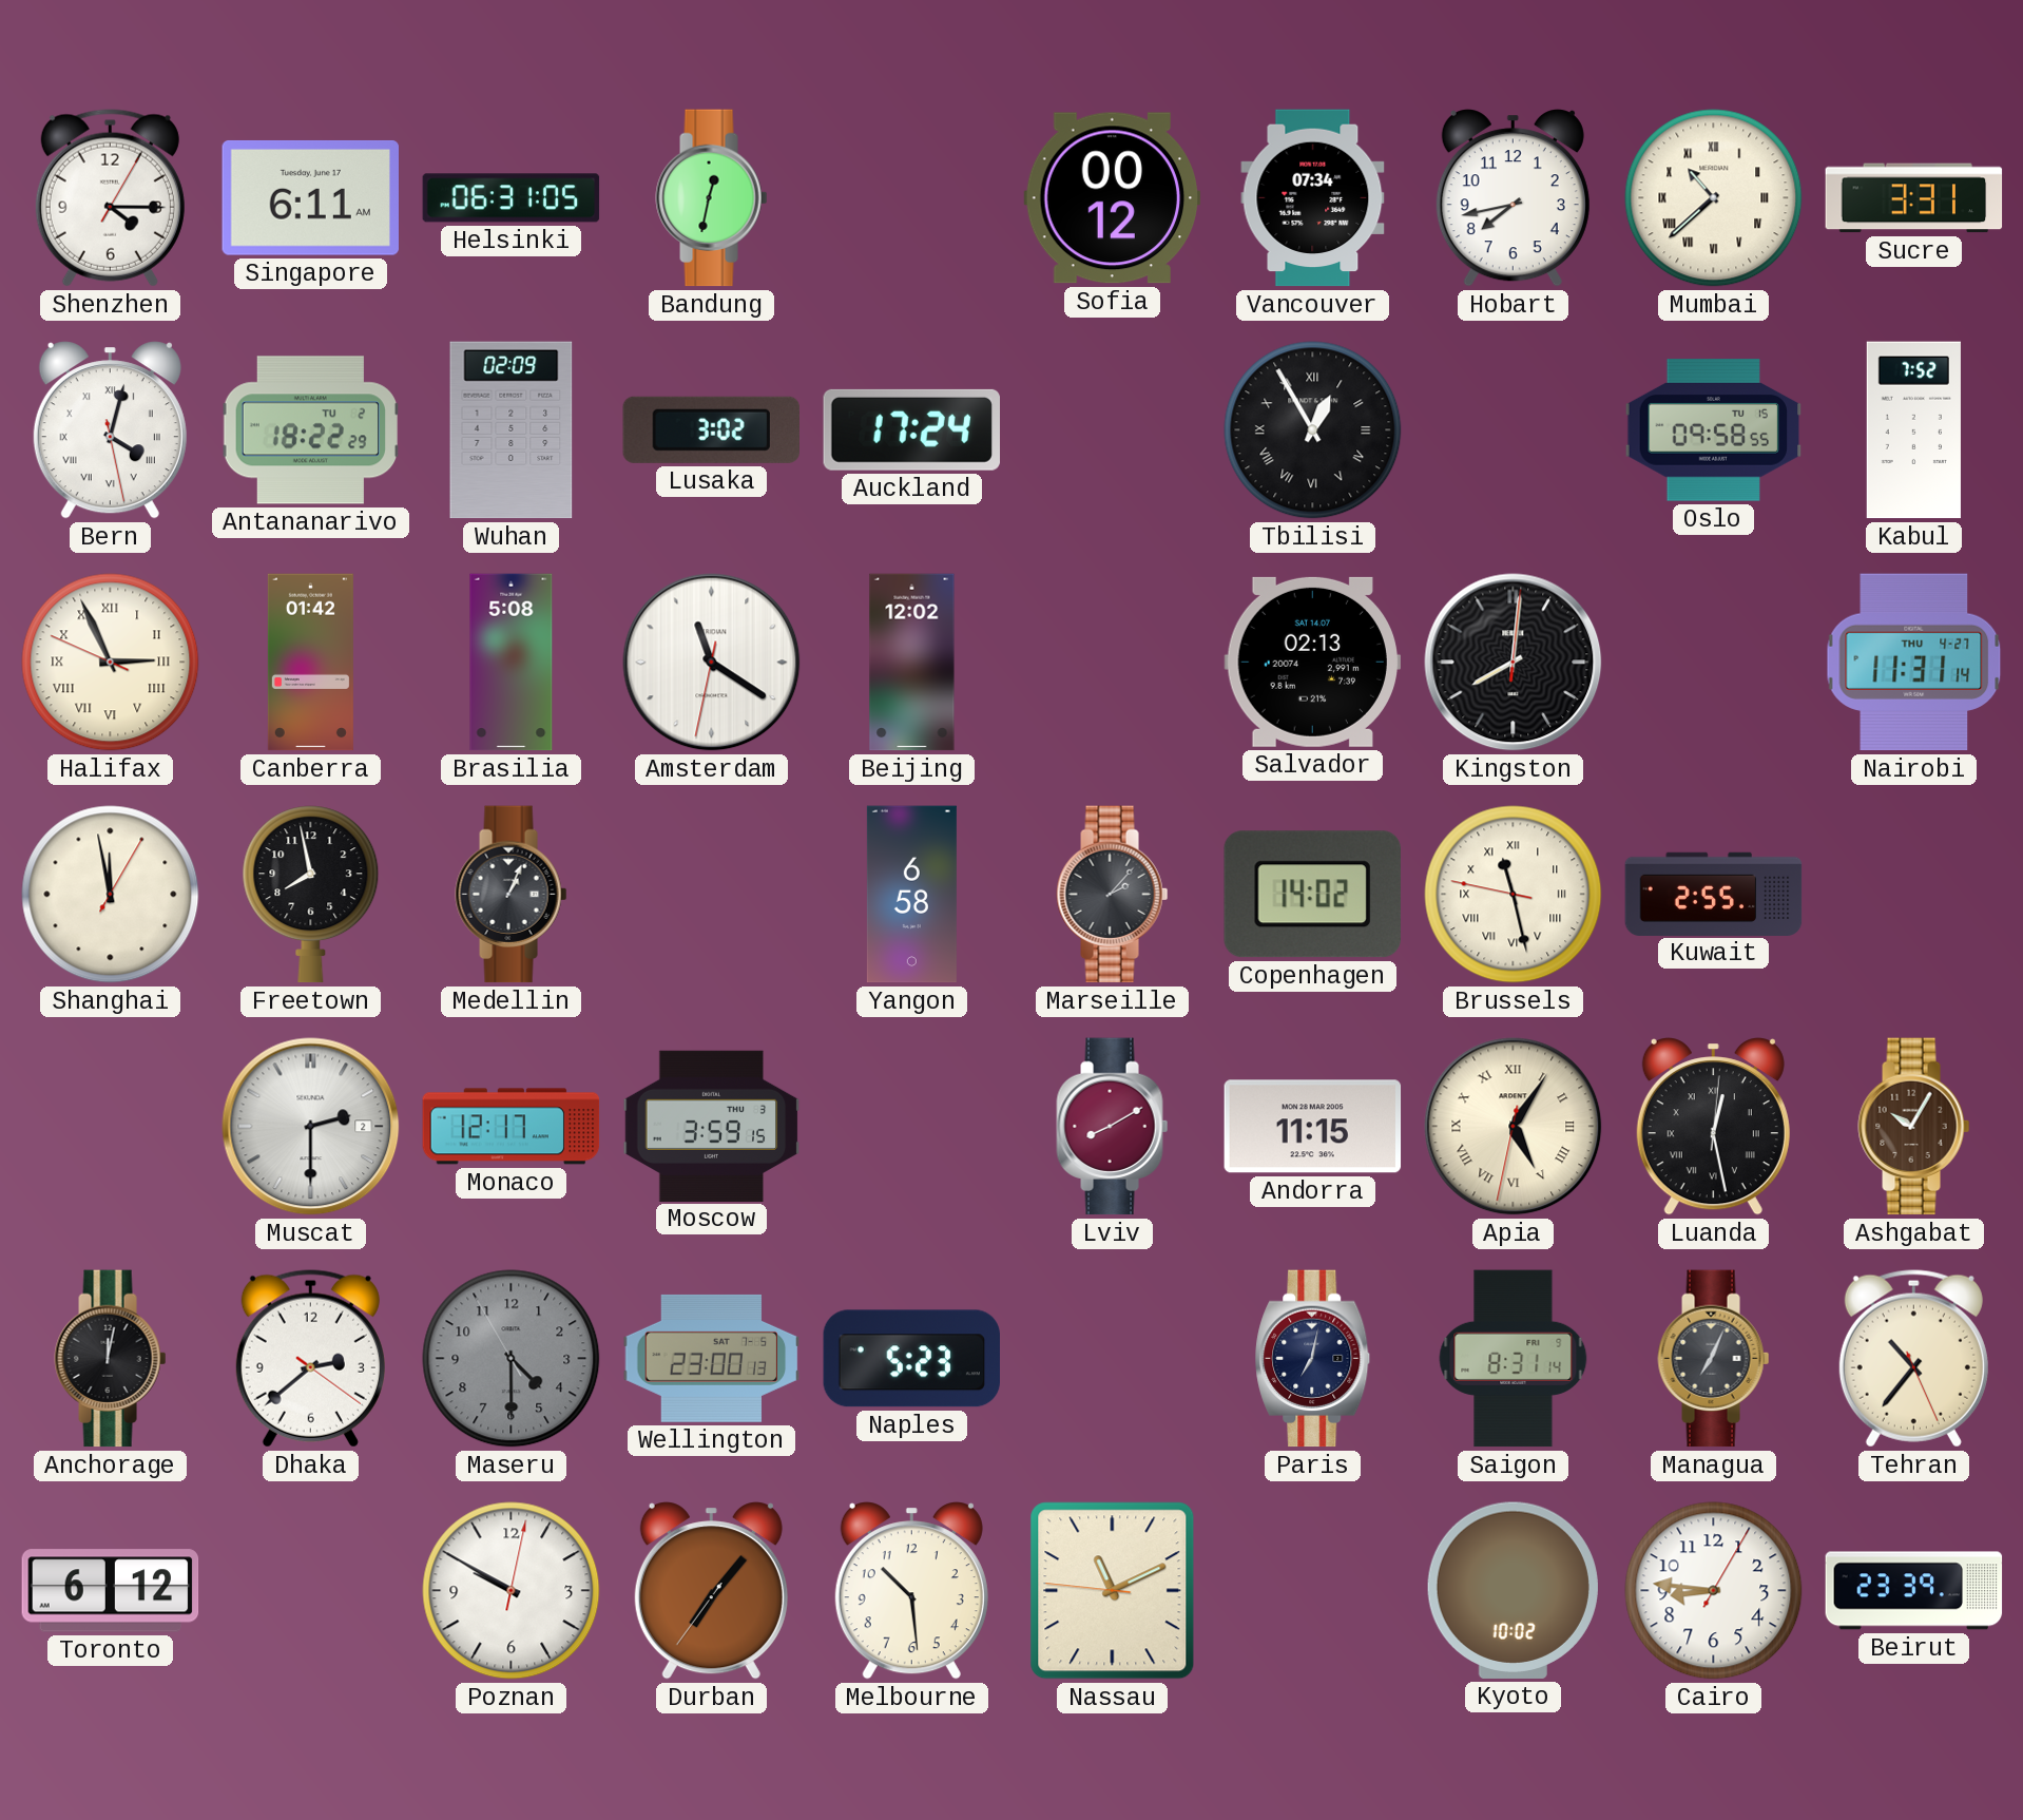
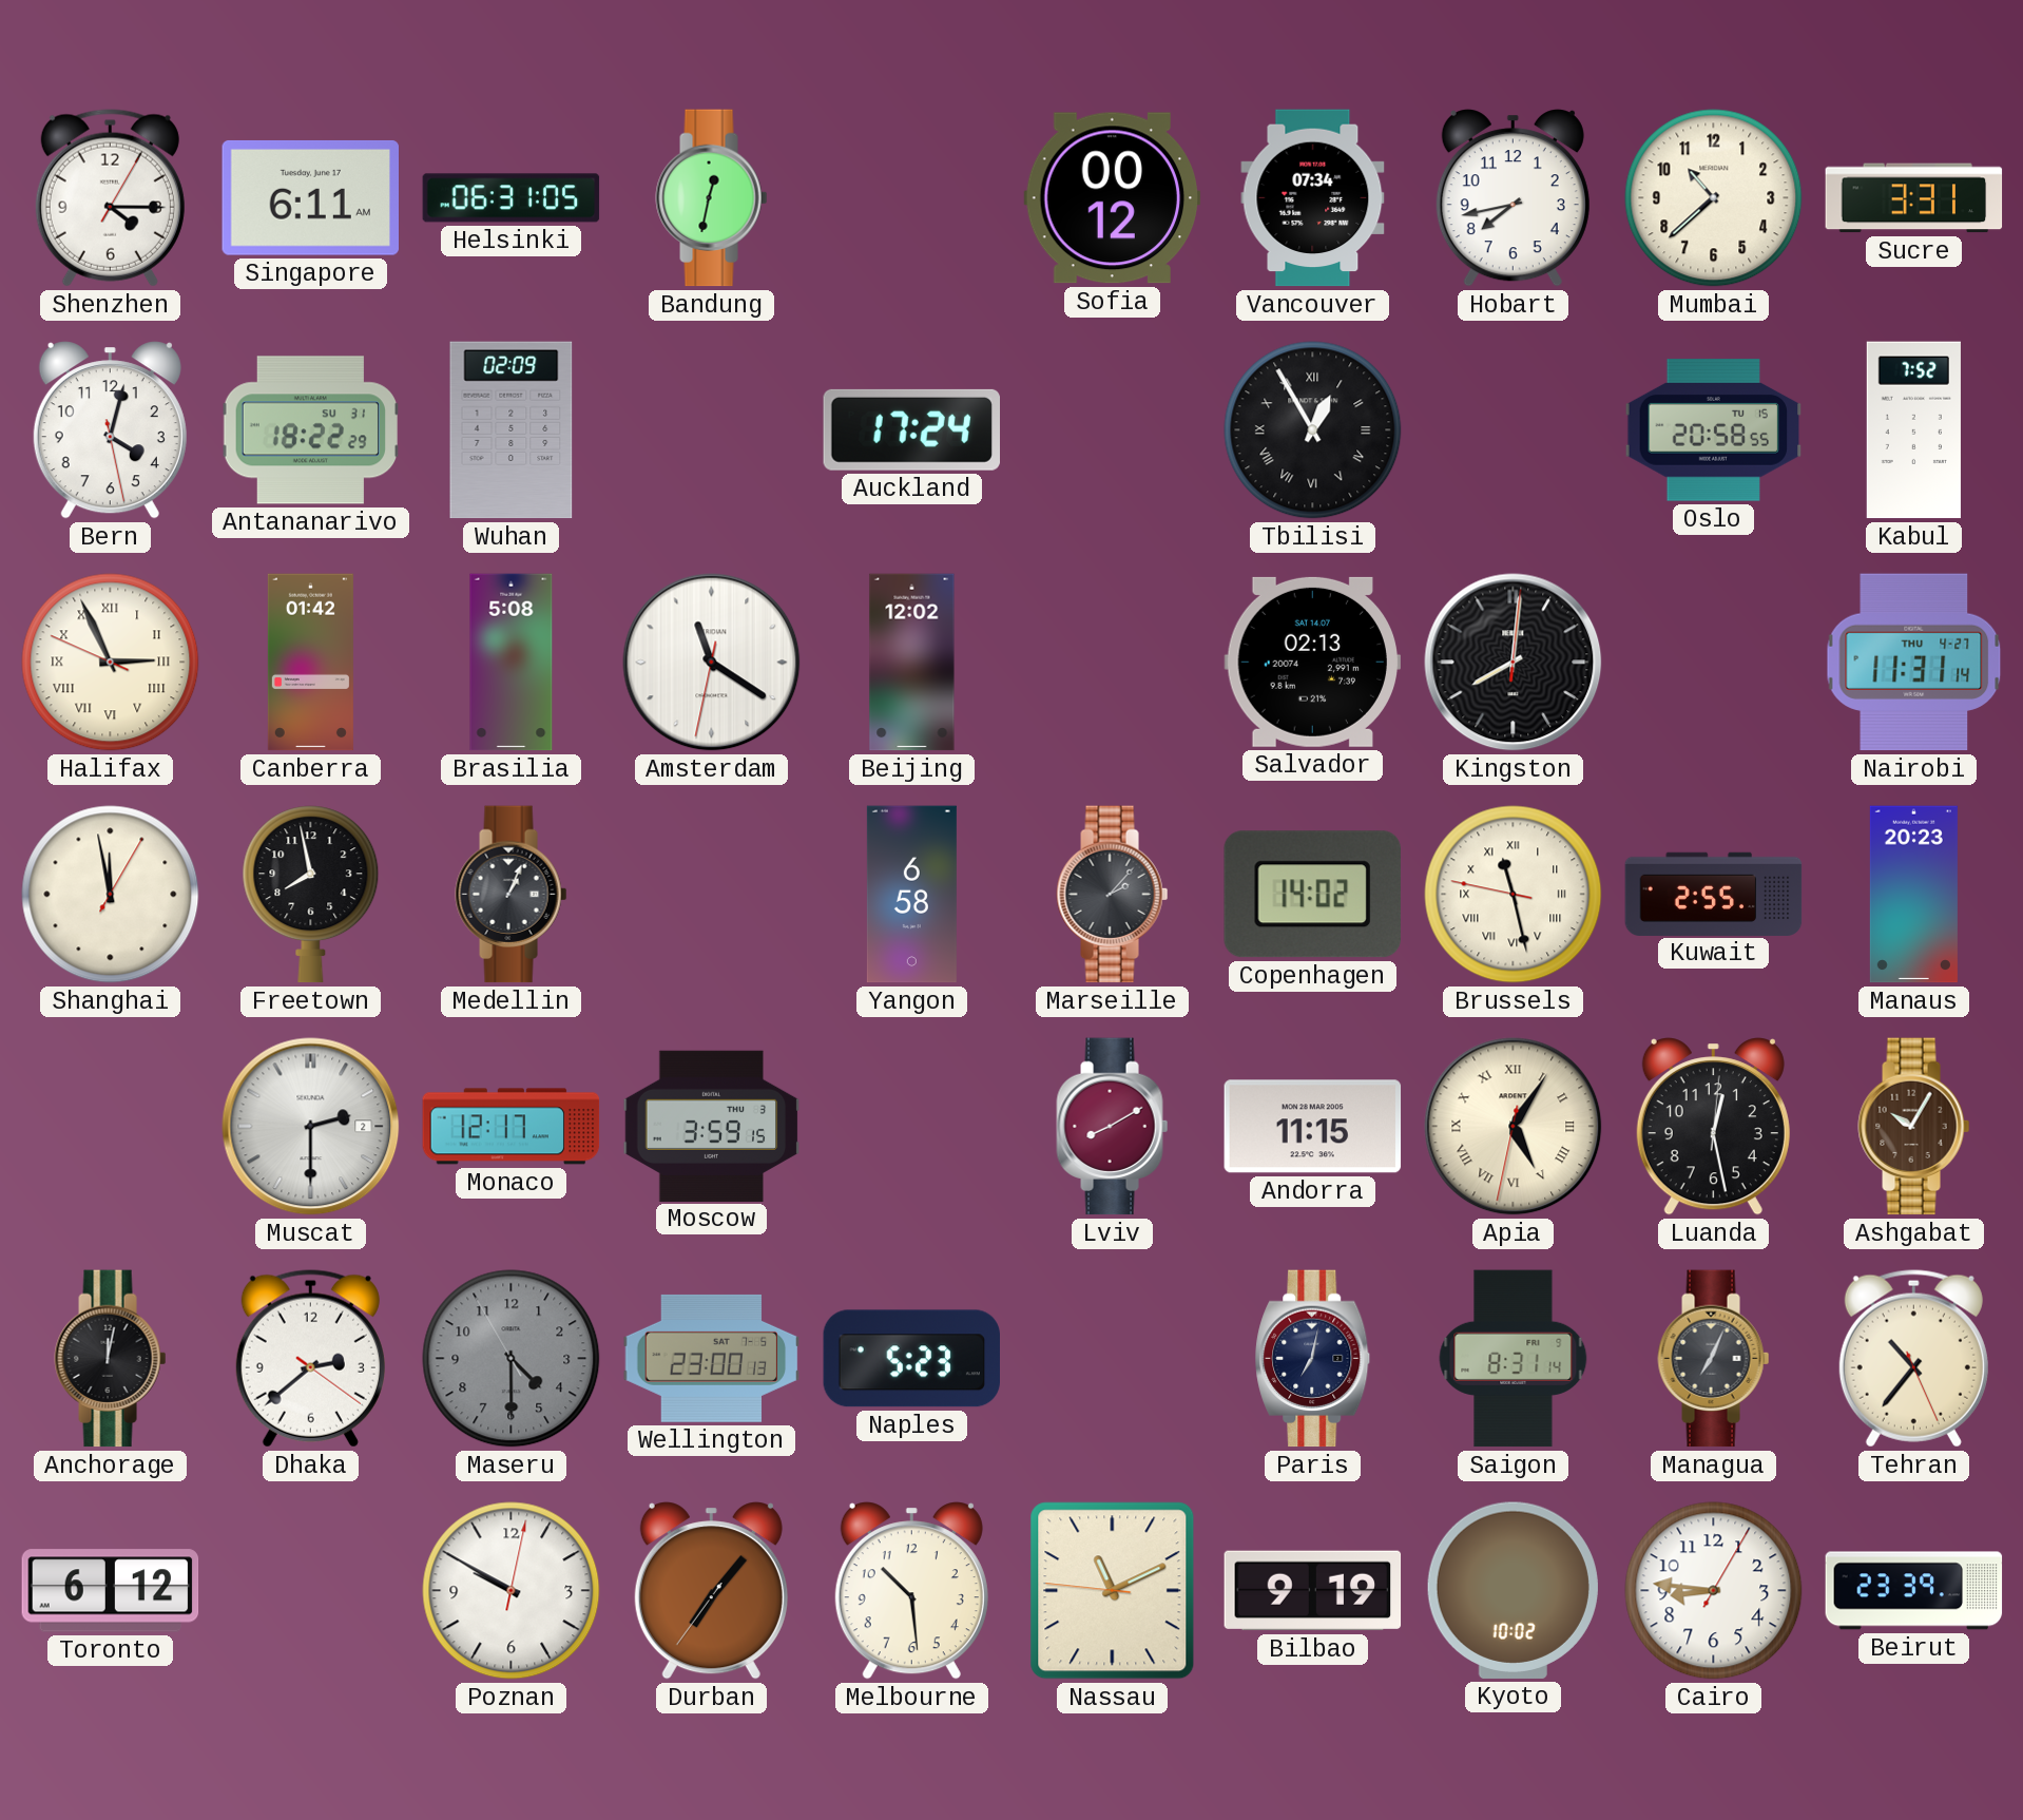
Mumbai numerals: Roman -> Arabic (1714, 198)
Bern numerals: Roman -> Arabic (110, 430)
Antananarivo date: TU 2 -> SU 31 (311, 430)
Lusaka: 3:02 -> none (711, 429)
Oslo: 09:58 -> 20:58 (1714, 430)
Manaus: none -> 20:23 (1913, 895)
Luanda numerals: Roman -> Arabic (1713, 1127)
Bilbao: none -> 9:19 (1313, 1591)
